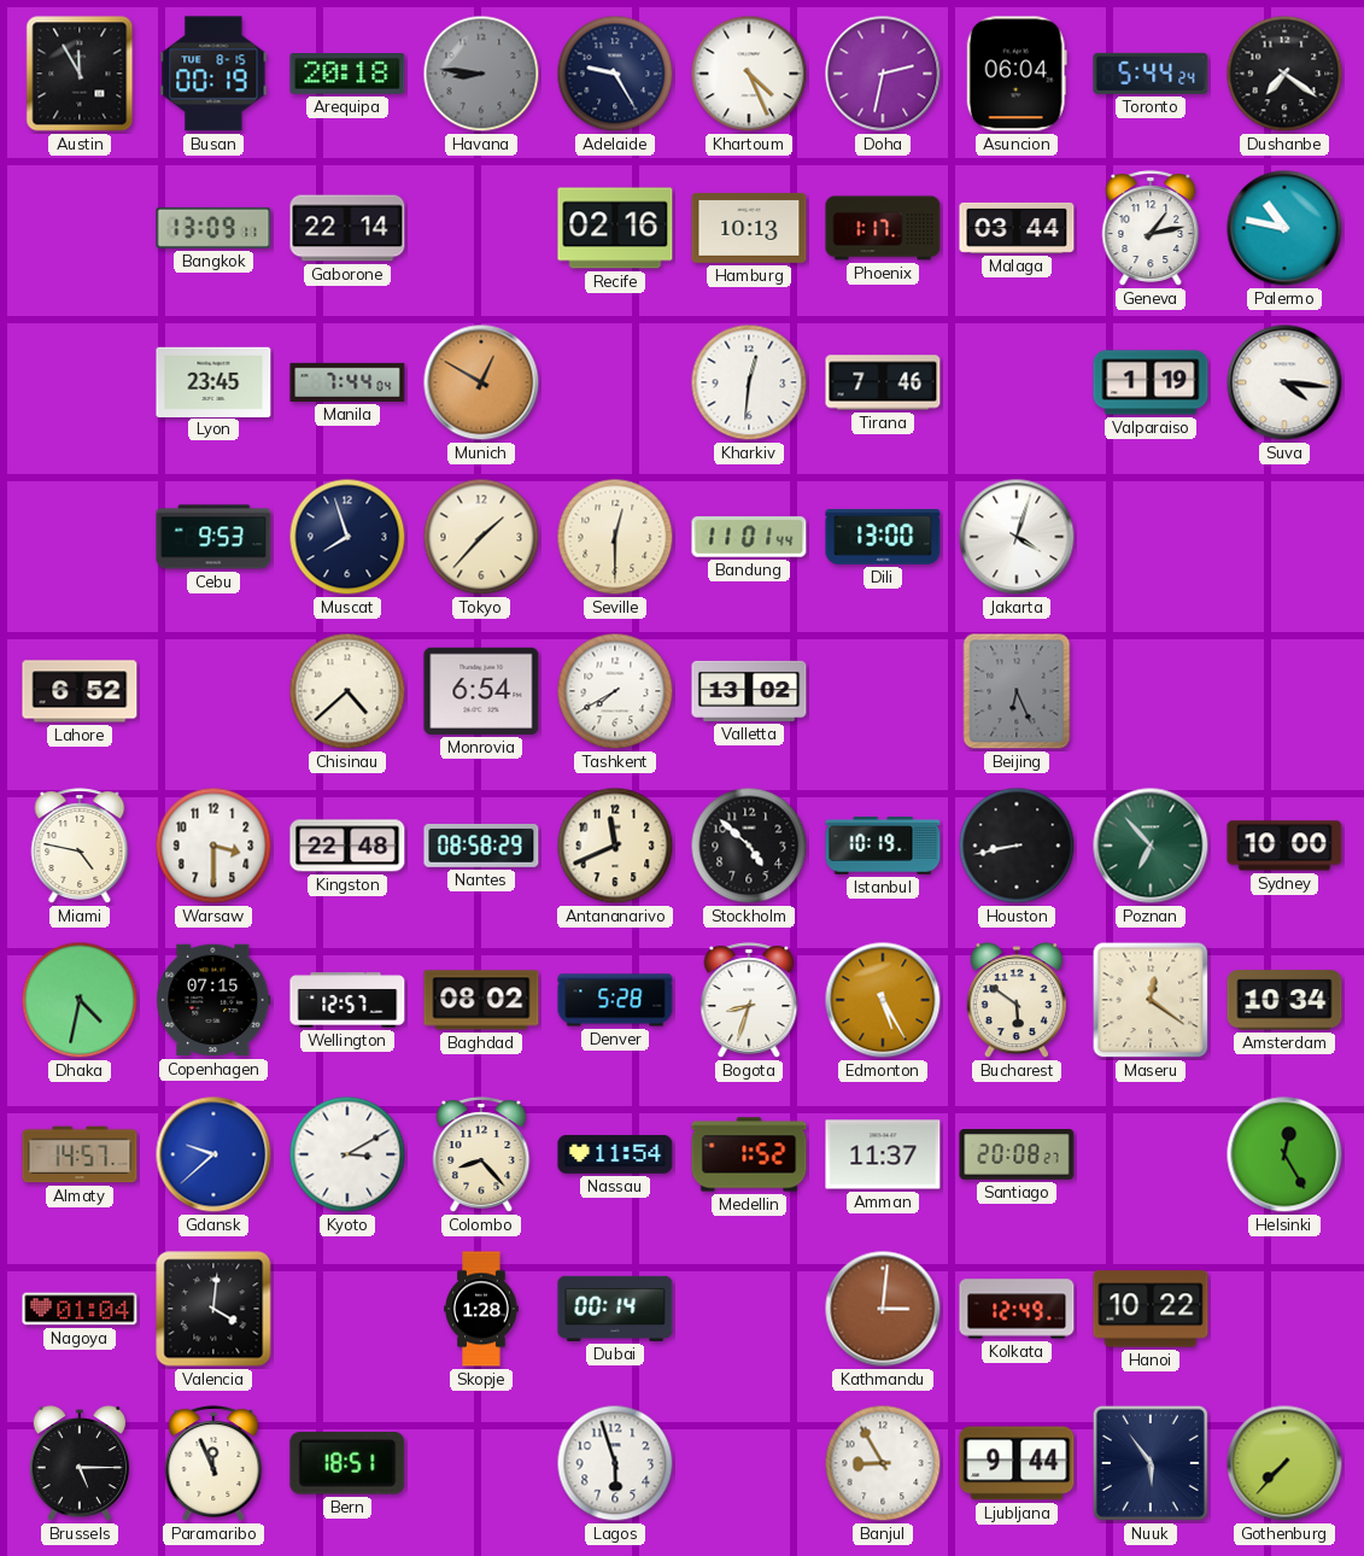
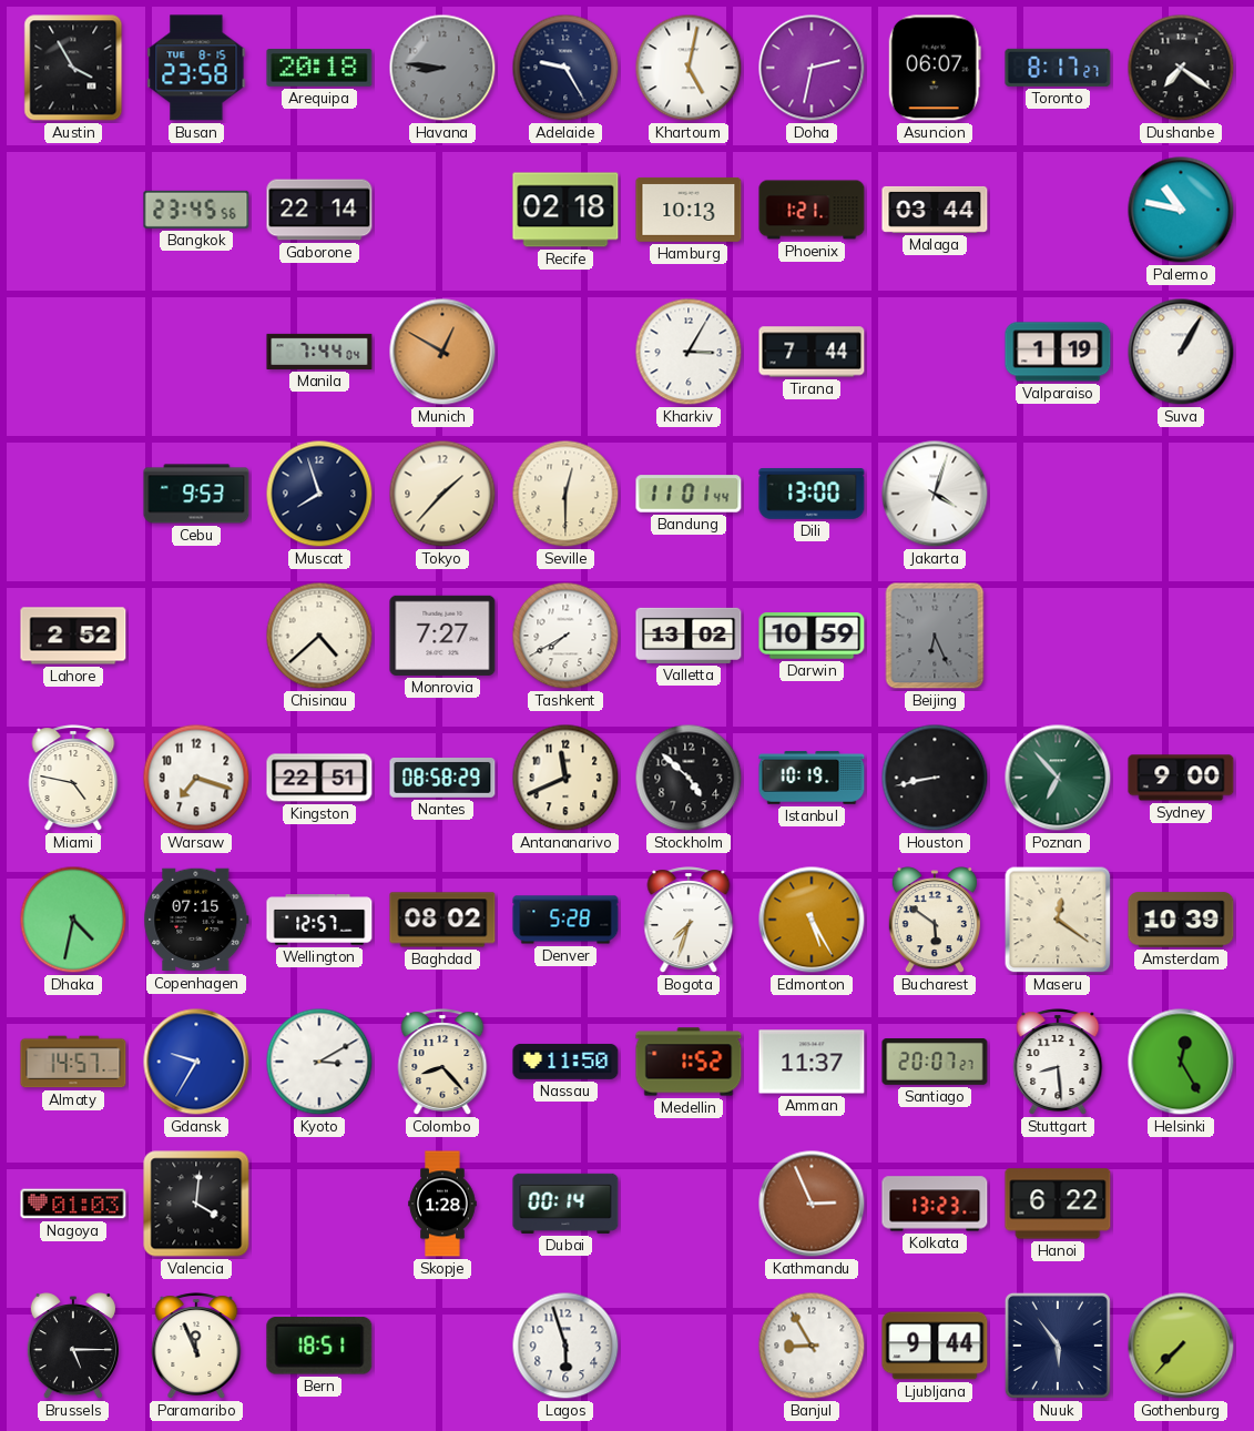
Austin: 11:55 -> 3:55 (73, 68)
Busan: 00:19 -> 23:58 (196, 68)
Khartoum: 4:26 -> 5:02 (689, 68)
Asuncion: 06:04 -> 06:07 (935, 68)
Toronto: 5:44 -> 8:17 (1058, 68)
Bangkok: 13:09 -> 23:45 (196, 210)
Recife: 02:16 -> 02:18 (565, 210)
Phoenix: 1:17 -> 1:21 (812, 210)
Geneva: 1:13 -> none (1151, 228)
Lyon: 23:45 -> none (213, 381)
Kharkiv: 12:31 -> 3:05 (689, 352)
Tirana: 7:46 -> 7:44 (812, 352)
Suva: 4:16 -> 1:05 (1181, 352)
Lahore: 6:52 -> 2:52 (73, 636)
Monrovia: 6:54 -> 7:27 (442, 636)
Darwin: none -> 10:59 (812, 636)
Warsaw: 3:30 -> 7:18 (196, 778)
Kingston: 22:48 -> 22:51 (319, 778)
Sydney: 10:00 -> 9:00 (1181, 778)
Bogota: 8:33 -> 7:33 (689, 920)
Amsterdam: 10:34 -> 10:39 (1181, 920)
Gdansk: 9:38 -> 9:35 (196, 1062)
Nassau: 11:54 -> 11:50 (565, 1062)
Santiago: 20:08 -> 20:07 (935, 1062)
Stuttgart: none -> 8:29 (1058, 1062)
Nagoya: 01:04 -> 01:03 (73, 1204)
Kathmandu: 3:01 -> 2:56 (812, 1204)
Kolkata: 12:49 -> 13:23 (935, 1204)
Hanoi: 10:22 -> 6:22 (1058, 1204)
